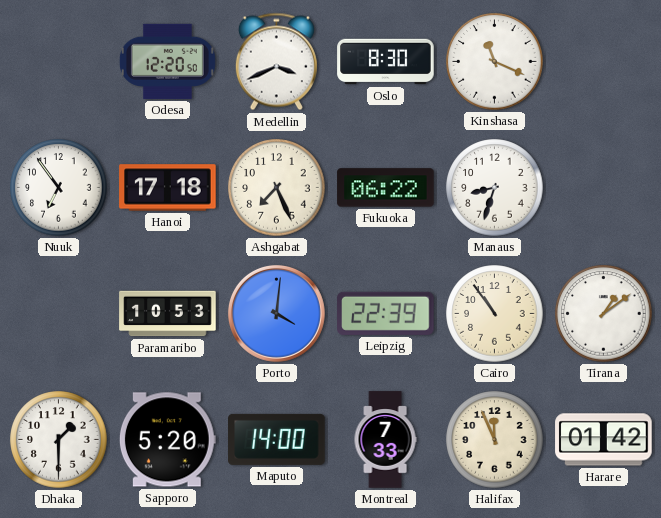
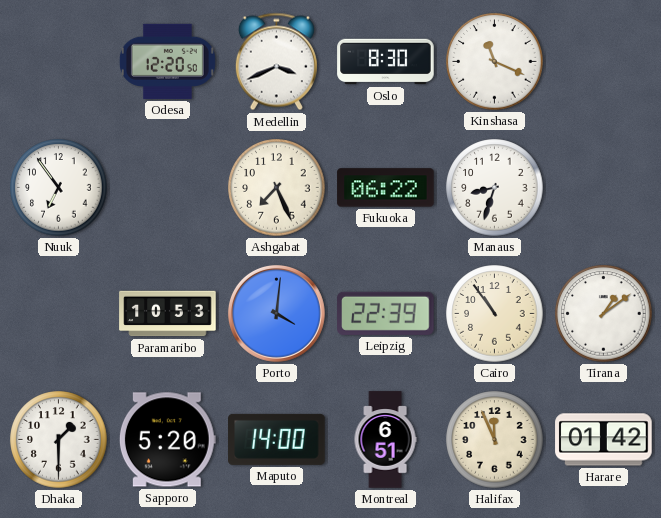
Hanoi: 17:18 -> none (168, 188)
Montreal: 7:33 -> 6:51 (385, 440)
